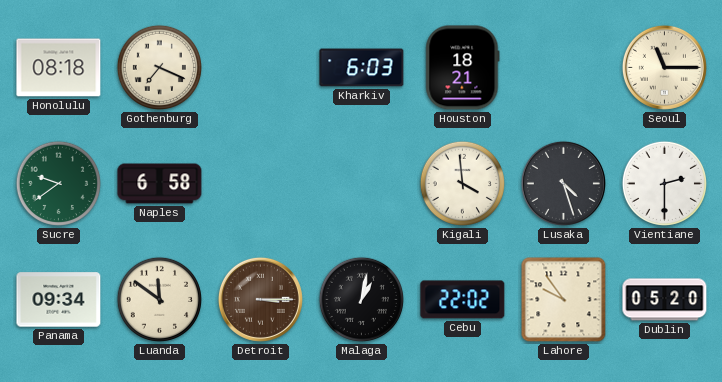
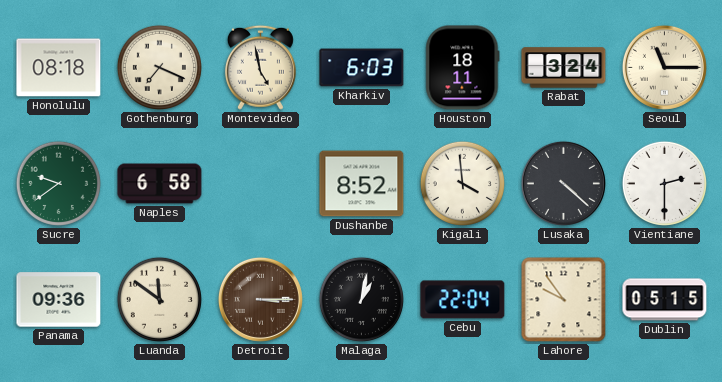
Montevideo: none -> 4:58 (260, 67)
Houston: 18:21 -> 18:11 (463, 68)
Rabat: none -> 3:24 (564, 68)
Dushanbe: none -> 8:52 (362, 184)
Lusaka: 4:27 -> 4:22 (563, 183)
Panama: 09:34 -> 09:36 (59, 300)
Cebu: 22:02 -> 22:04 (463, 300)
Dublin: 05:20 -> 05:15 (665, 300)
